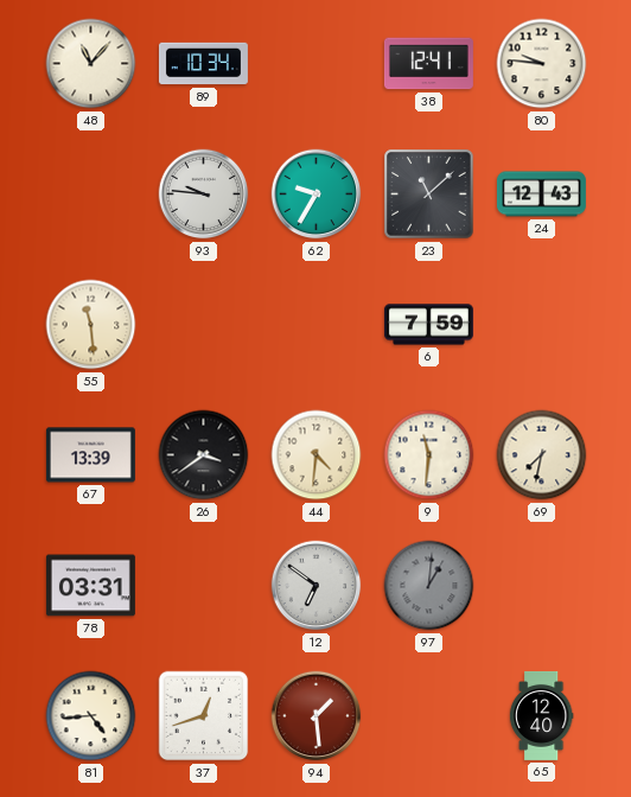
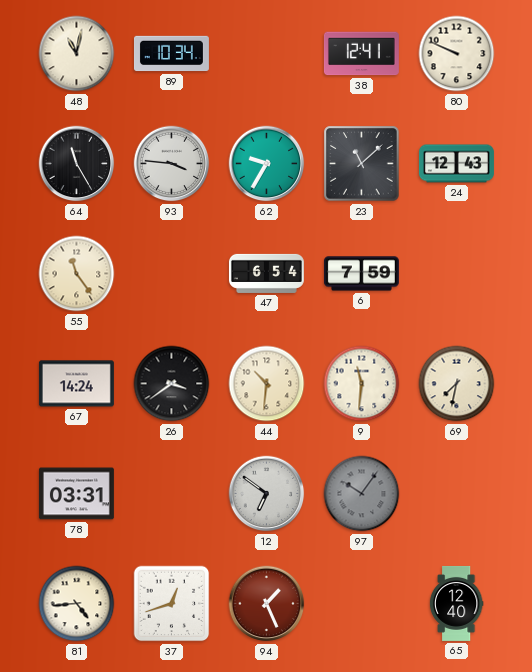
48: 11:07 -> 11:02 (77, 54)
80: 9:46 -> 9:49 (457, 54)
64: none -> 11:25 (77, 164)
93: 9:46 -> 3:46 (172, 164)
55: 11:29 -> 11:24 (77, 274)
47: none -> 6:54 (266, 273)
67: 13:39 -> 14:24 (76, 384)
44: 4:31 -> 10:31 (267, 384)
97: 1:01 -> 10:06 (362, 494)
94: 1:29 -> 1:26 (267, 604)
